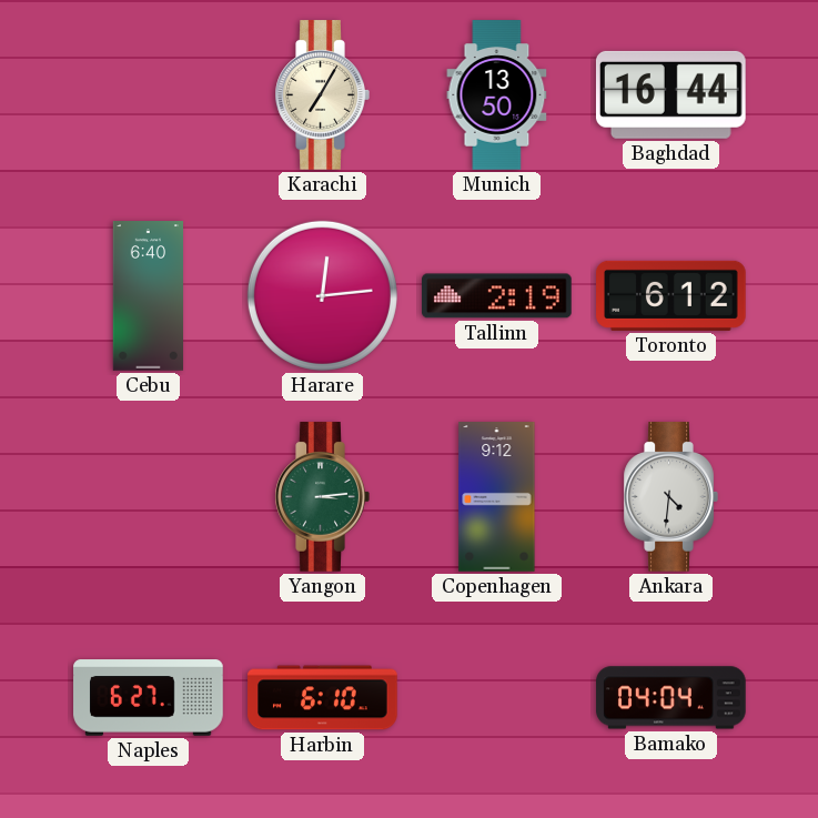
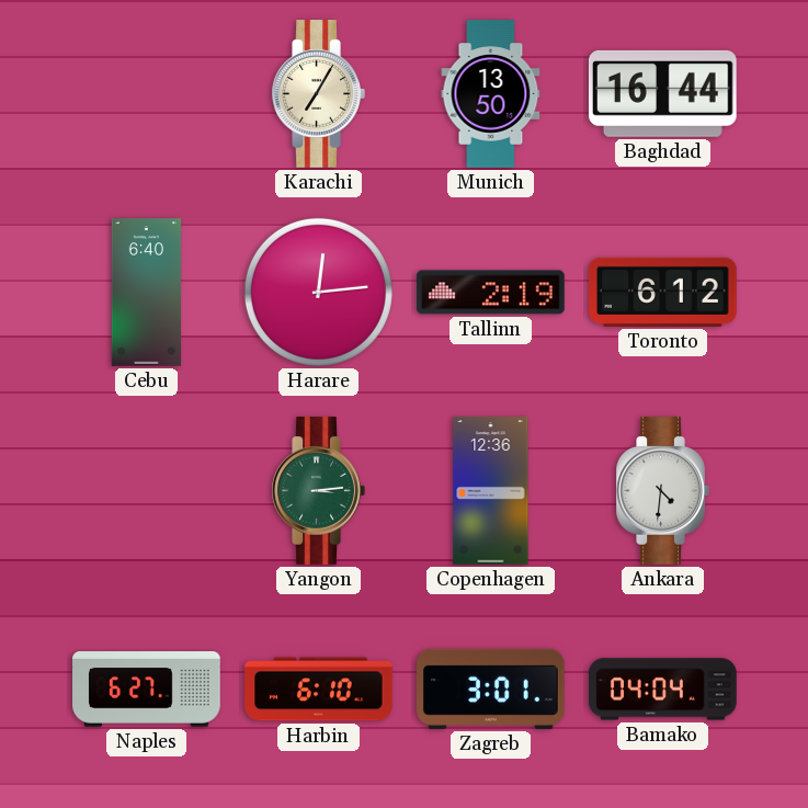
Copenhagen: 9:12 -> 12:36 (491, 491)
Zagreb: none -> 3:01 (491, 688)
